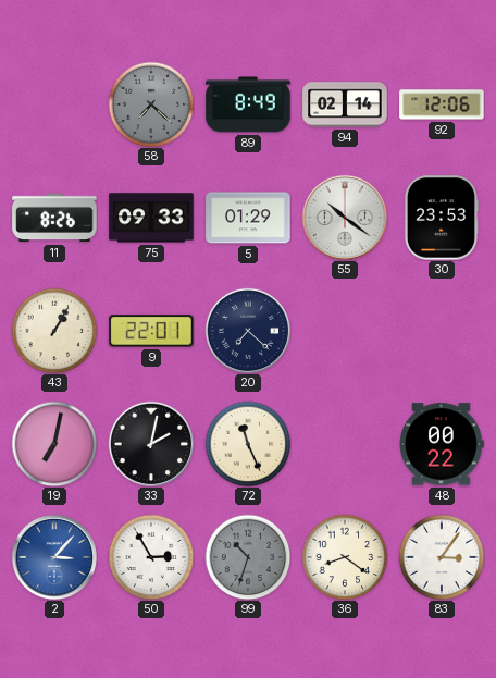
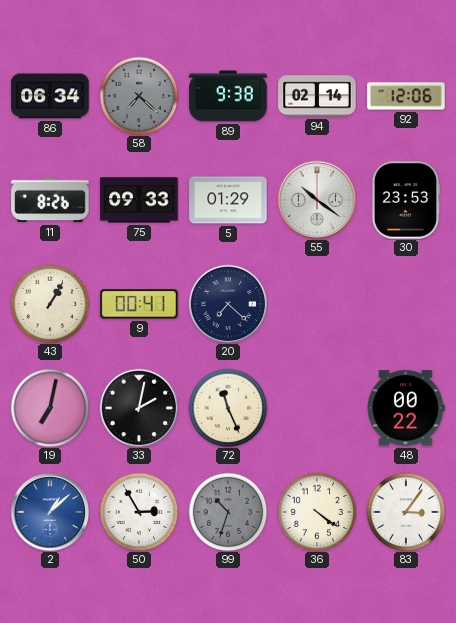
86: none -> 06:34 (50, 96)
89: 8:49 -> 9:38 (228, 96)
9: 22:01 -> 00:41 (139, 304)
2: 3:07 -> 1:08 (50, 512)
36: 8:21 -> 4:21 (317, 512)
